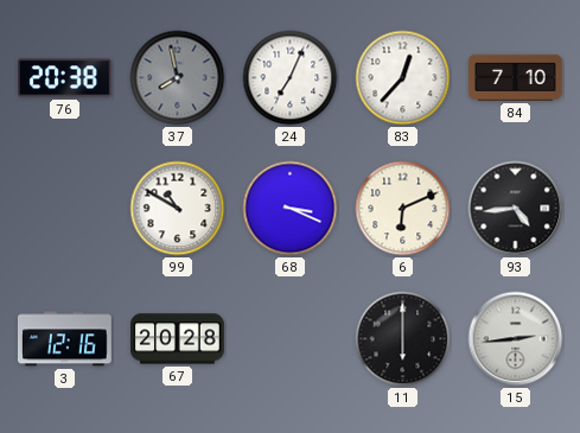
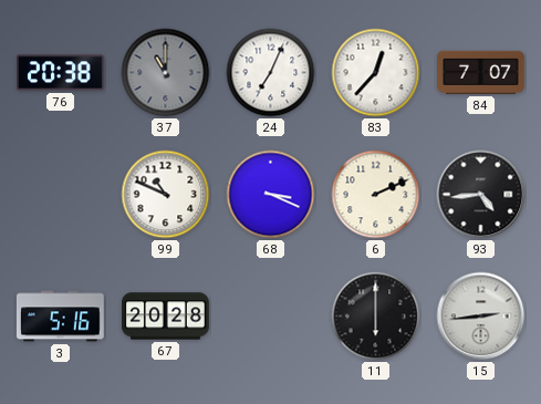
37: 7:58 -> 11:00 (166, 73)
84: 7:10 -> 7:07 (481, 72)
99: 10:50 -> 10:49 (166, 195)
6: 6:11 -> 2:11 (376, 195)
3: 12:16 -> 5:16 (60, 317)
